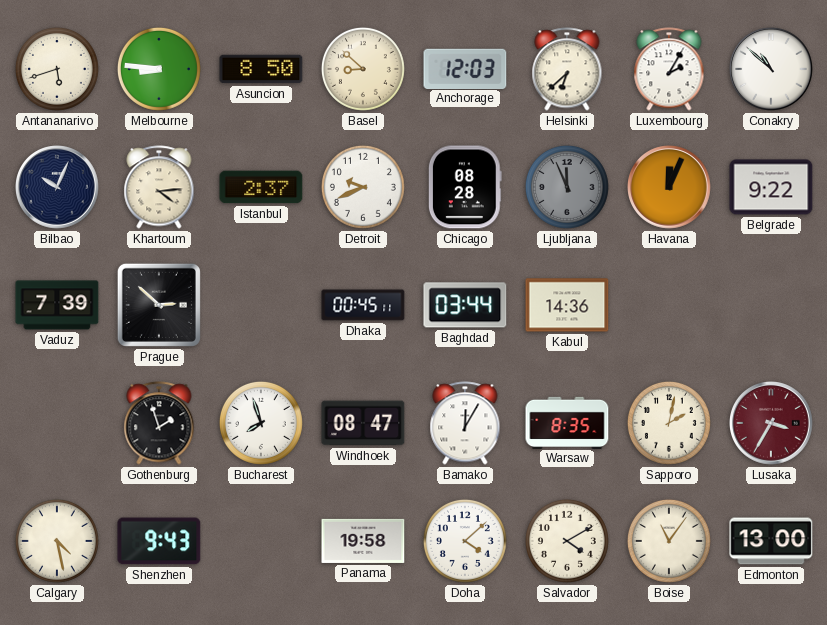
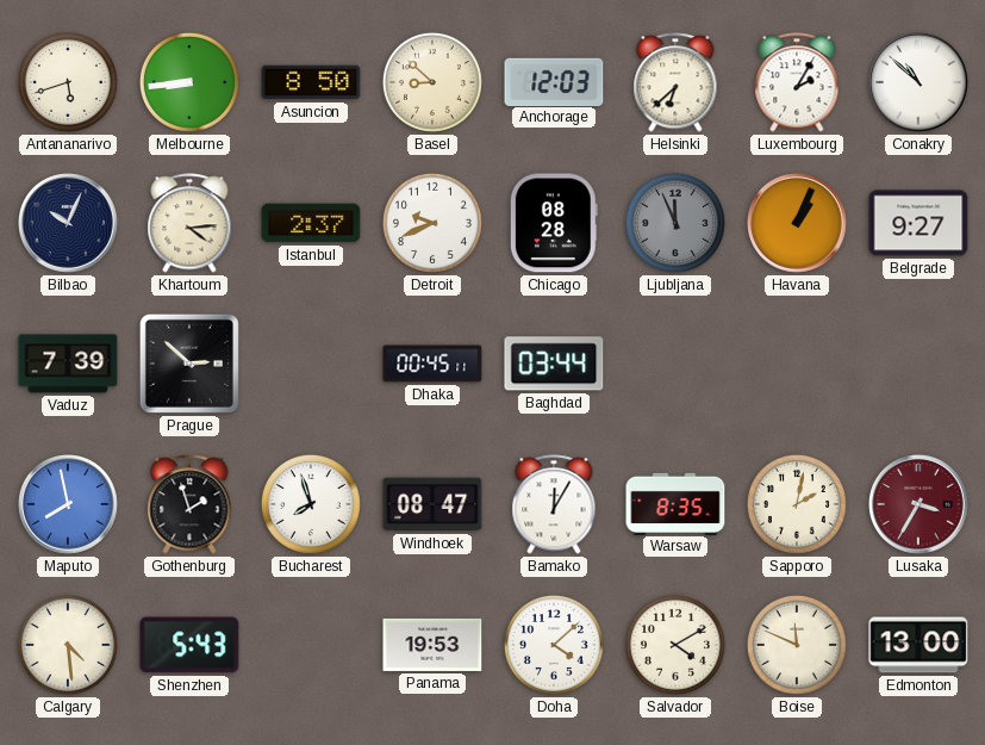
Melbourne: 8:46 -> 8:44 (189, 82)
Havana: 12:04 -> 1:04 (798, 224)
Belgrade: 9:22 -> 9:27 (918, 223)
Kabul: 14:36 -> none (567, 305)
Maputo: none -> 7:58 (69, 505)
Calgary: 4:28 -> 4:29 (68, 645)
Shenzhen: 9:43 -> 5:43 (189, 645)
Panama: 19:58 -> 19:53 (432, 645)
Boise: 11:06 -> 11:49 (797, 645)
